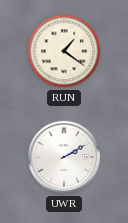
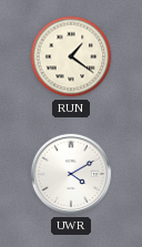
UWR: 2:10 -> 4:10 (71, 174)
